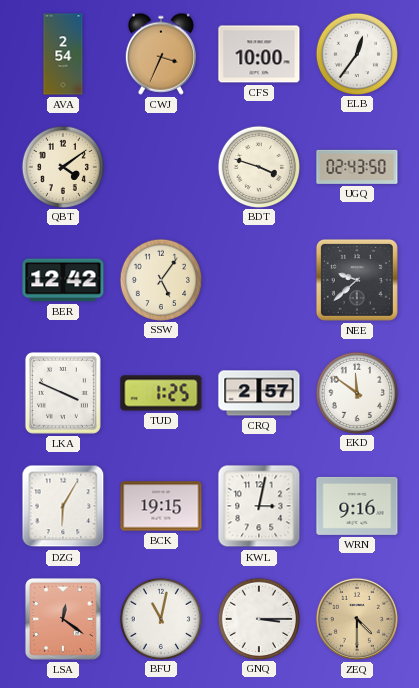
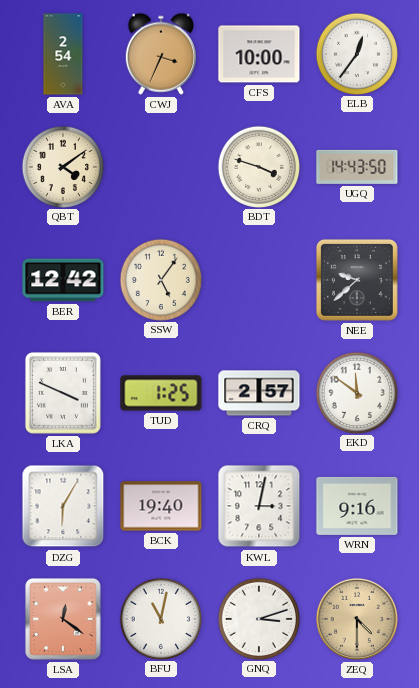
UGQ: 02:43 -> 14:43 (357, 167)
BCK: 19:15 -> 19:40 (161, 506)
GNQ: 3:15 -> 3:12 (258, 618)
